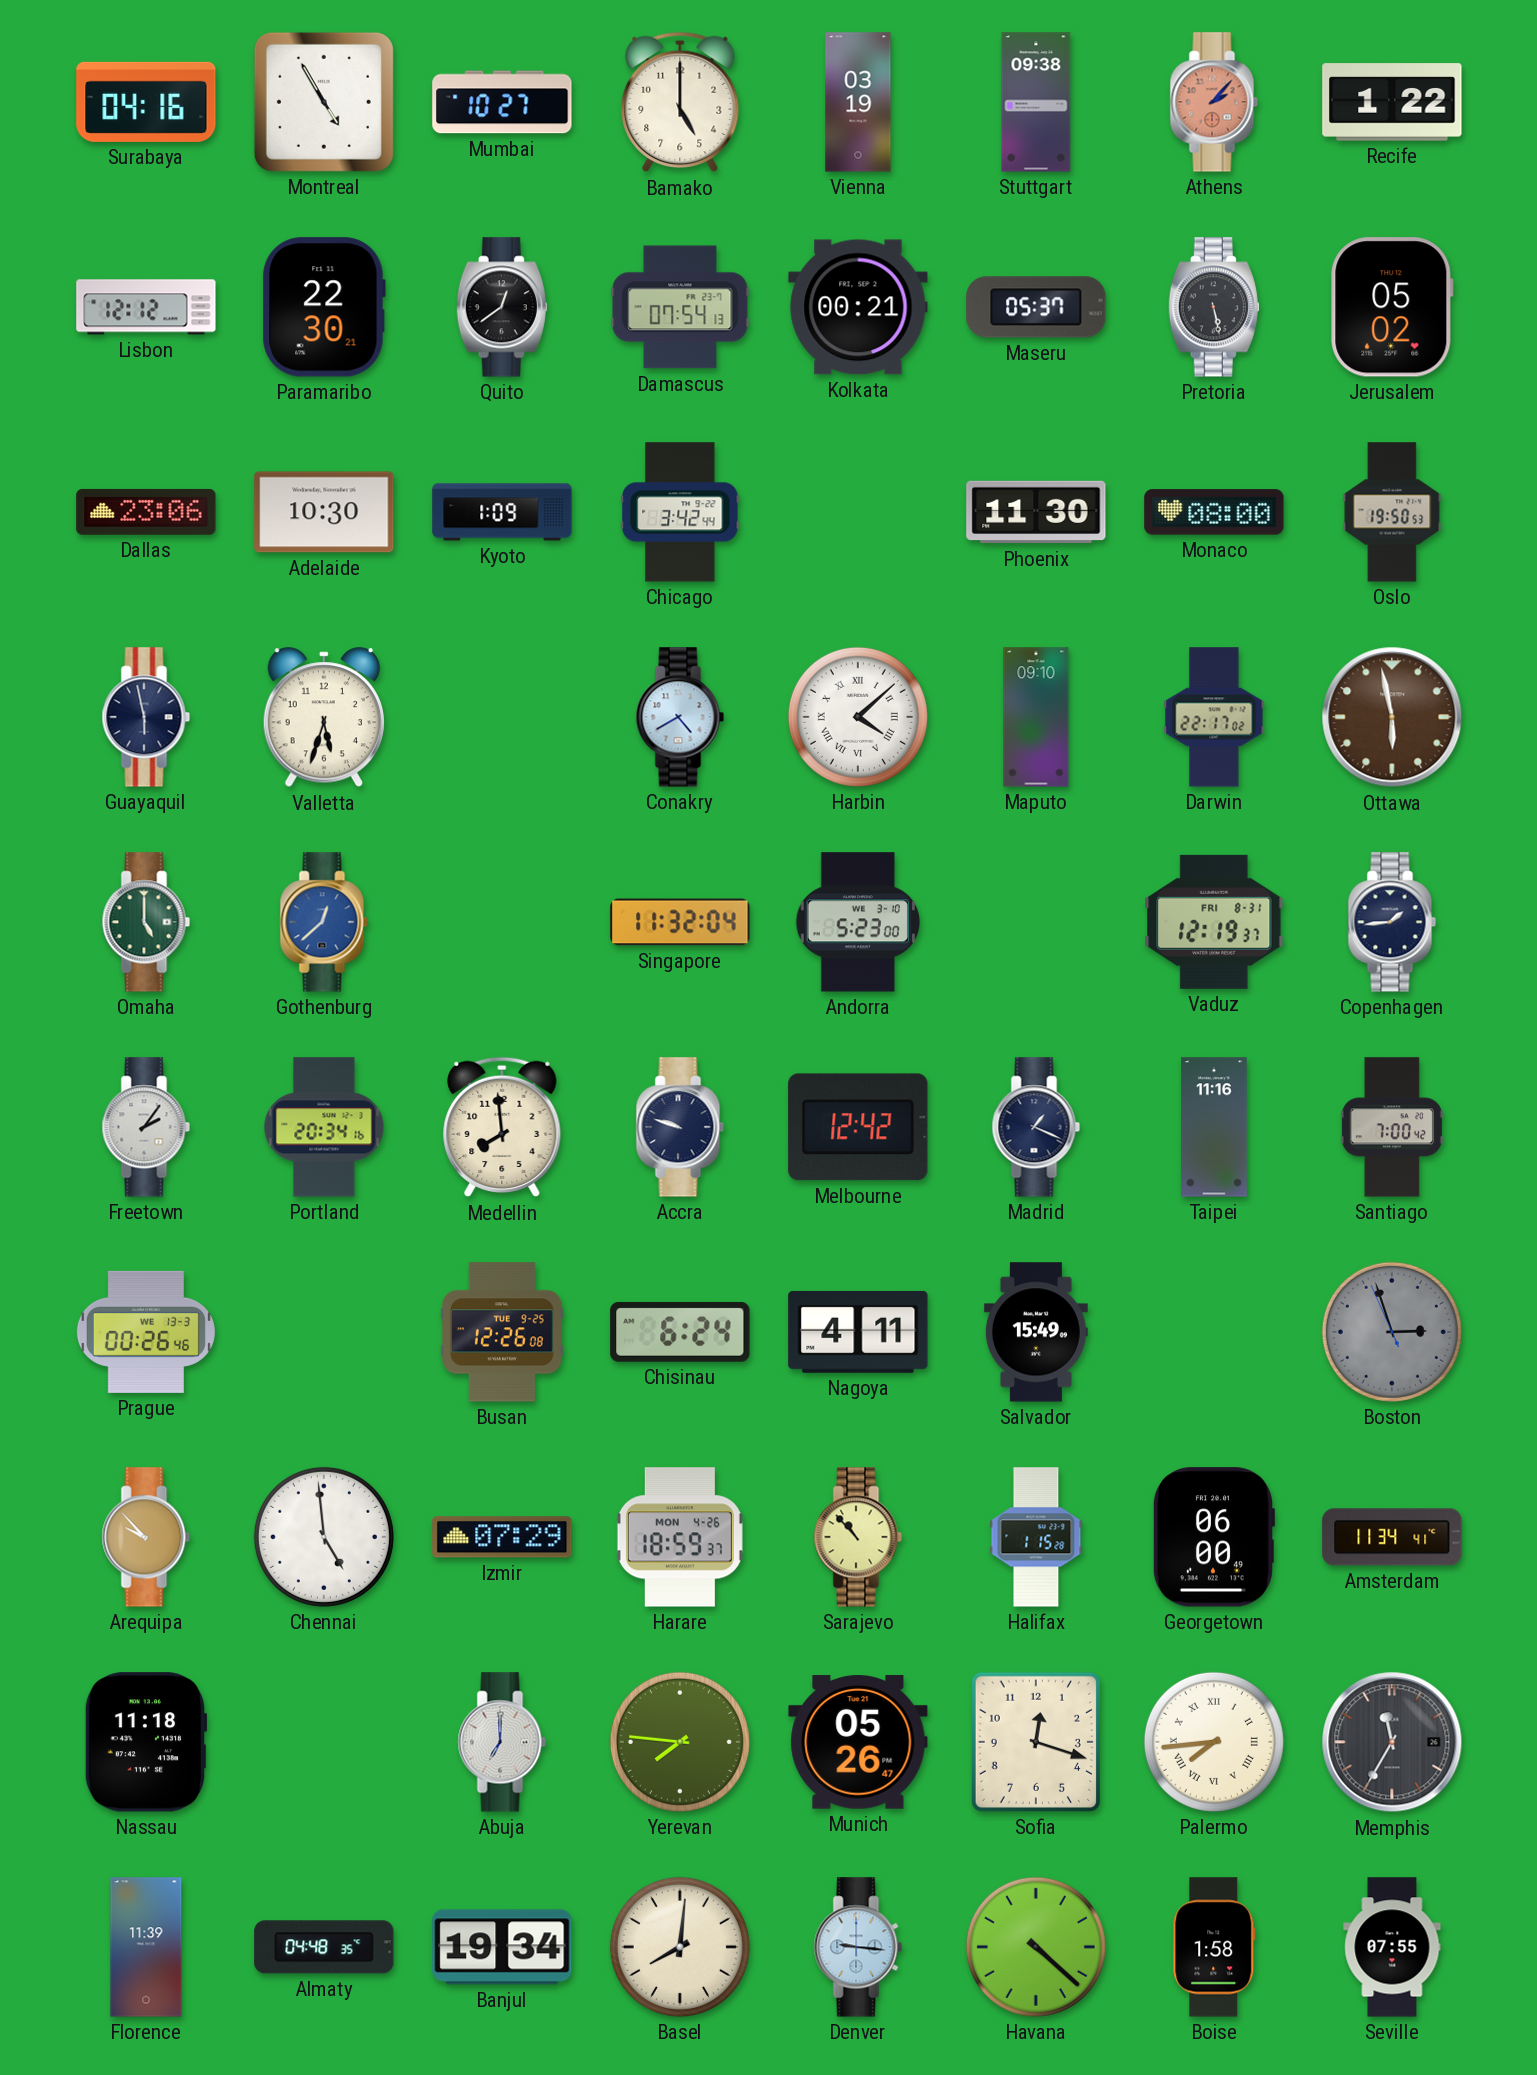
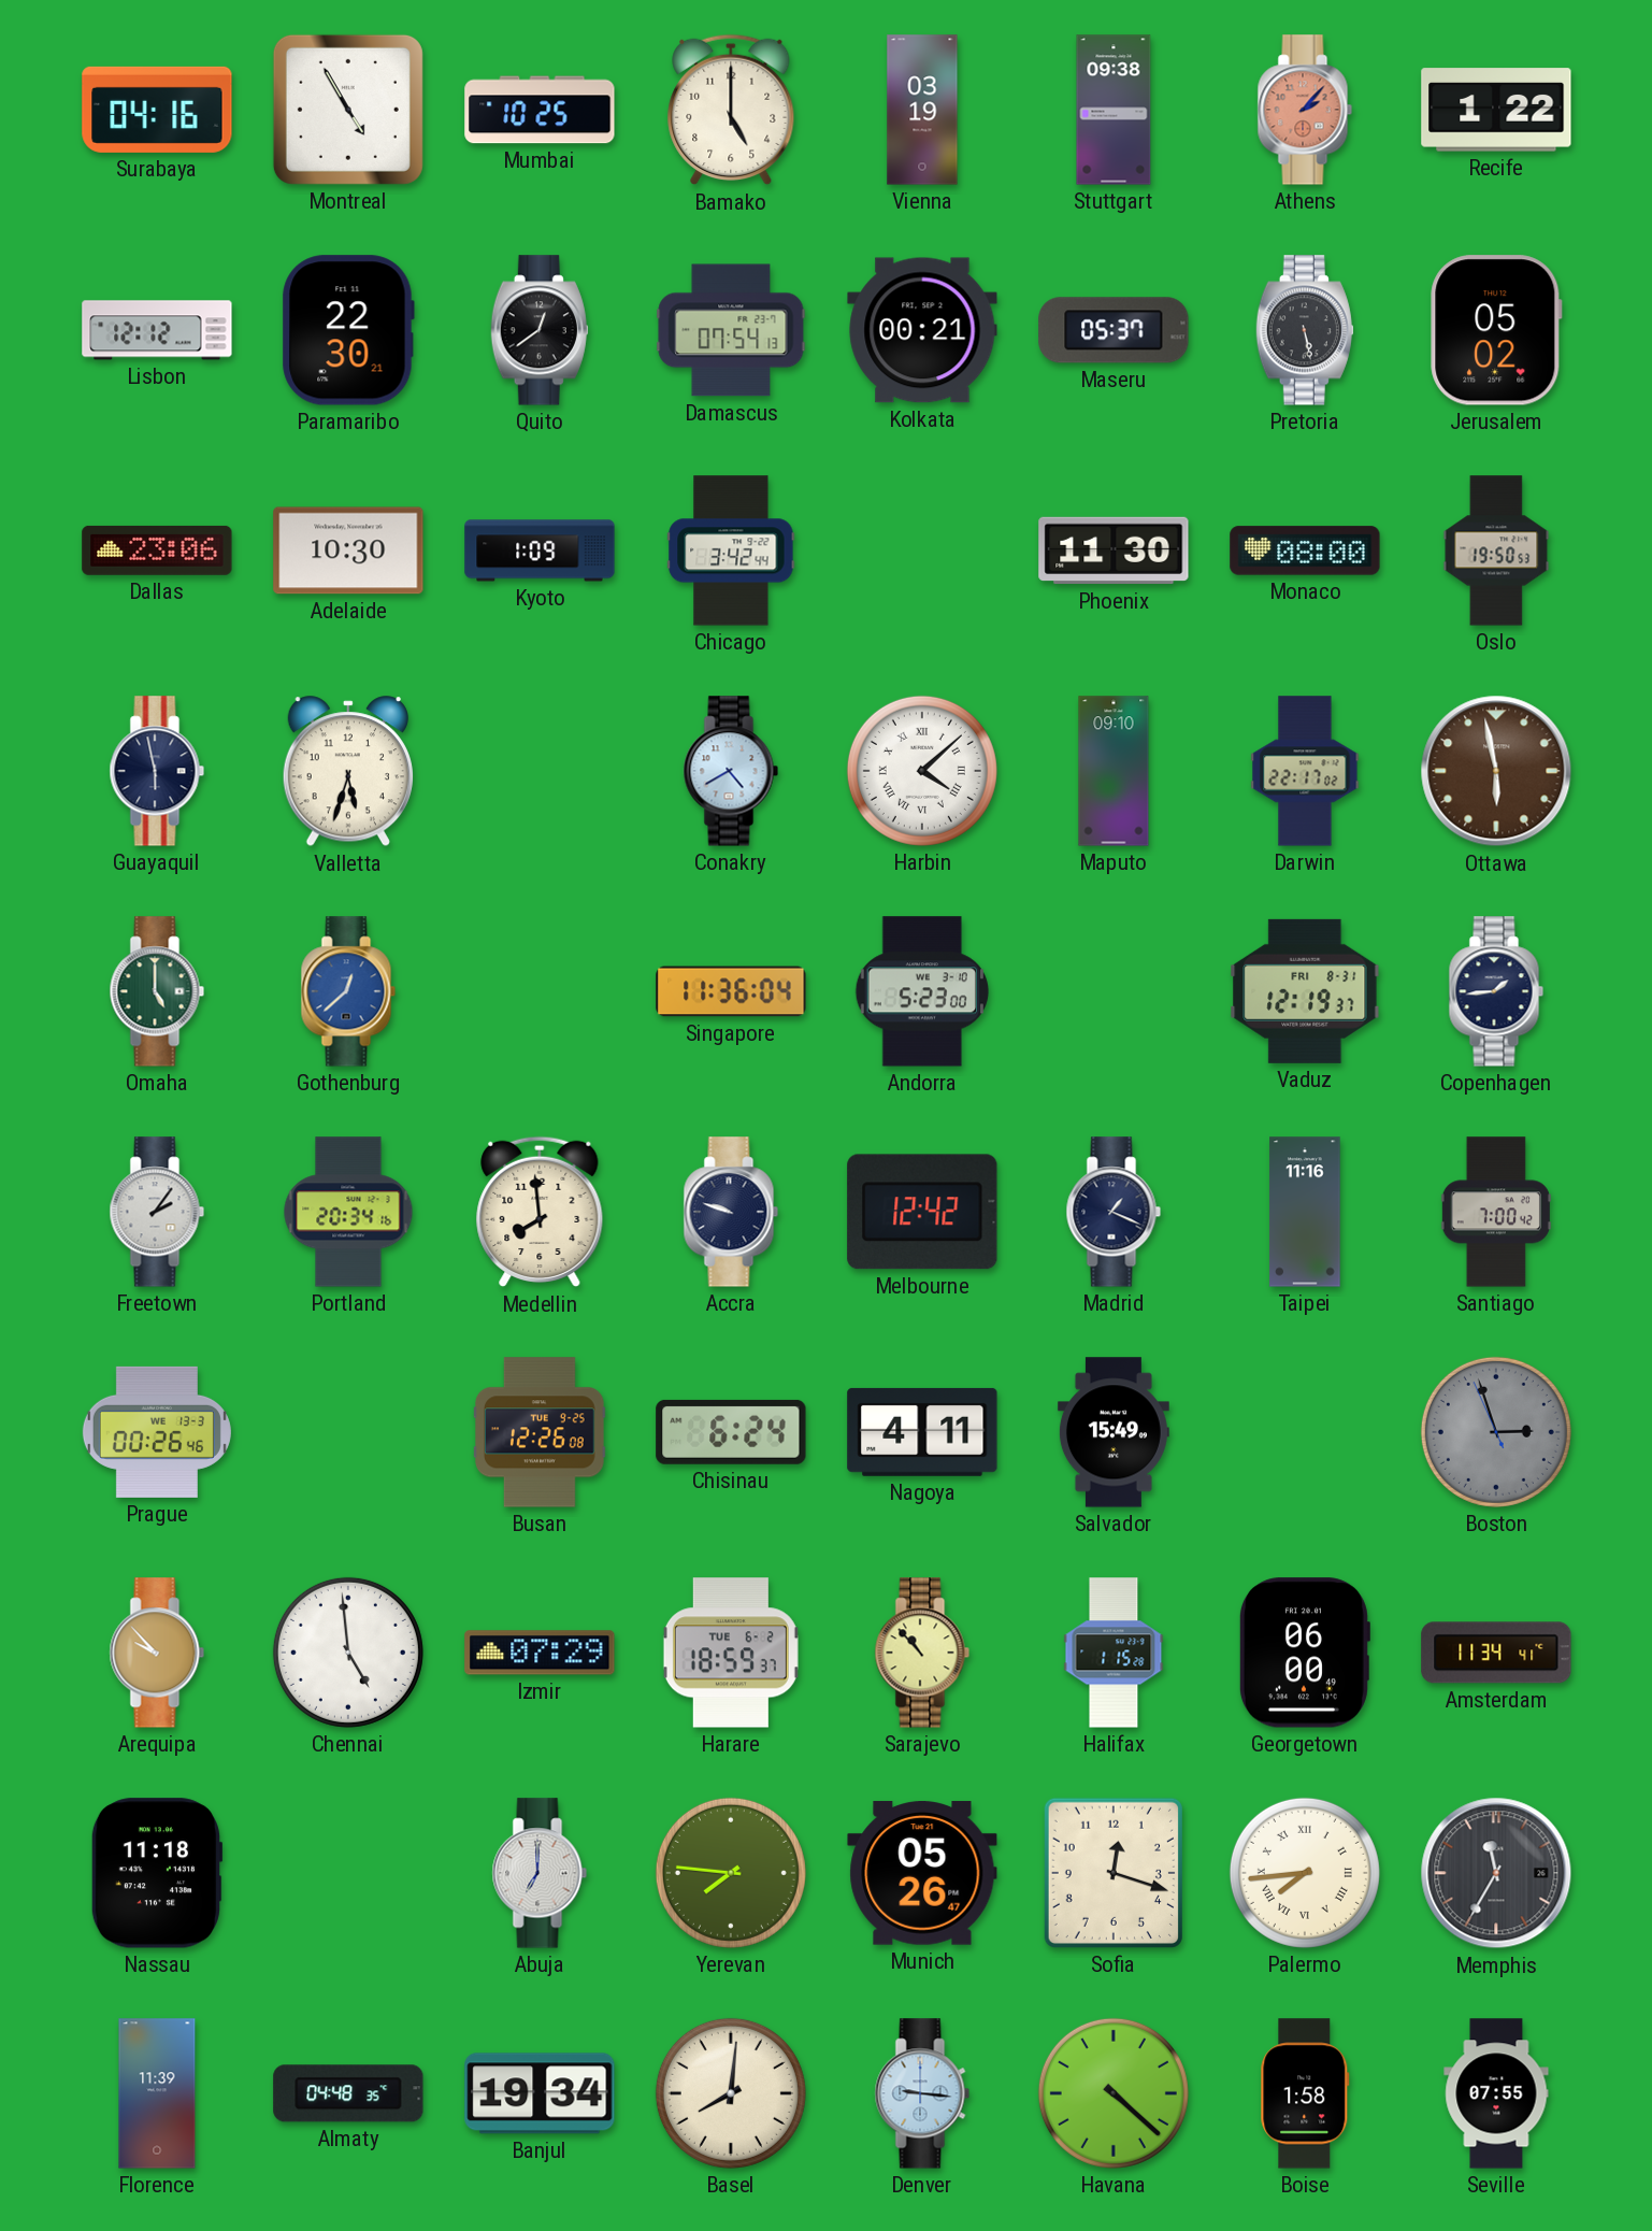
Mumbai: 10:27 -> 10:25 (540, 110)
Singapore: 11:32 -> 11:36 (731, 991)
Harare date: MON 4-26 -> TUE 6-2 (731, 1653)
